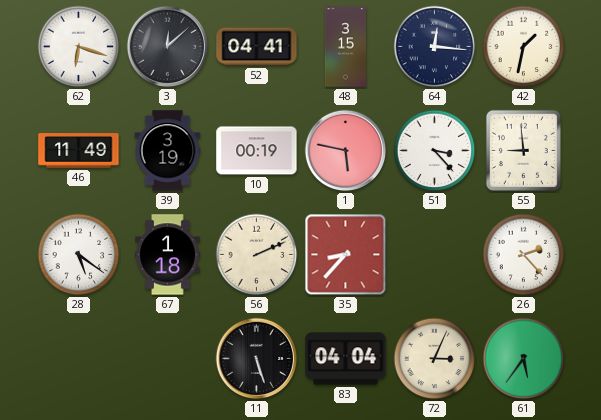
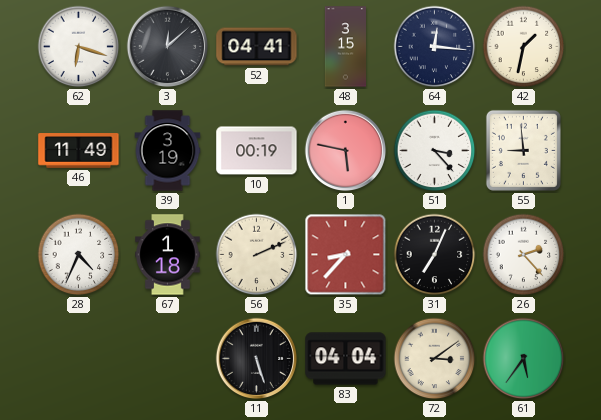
28: 5:21 -> 4:34 (79, 255)
31: none -> 7:04 (435, 255)
72: 3:04 -> 3:09 (435, 359)
